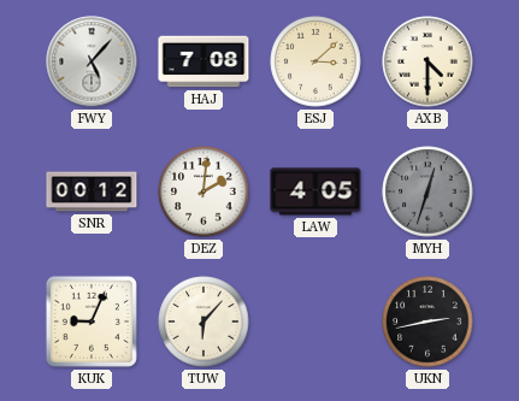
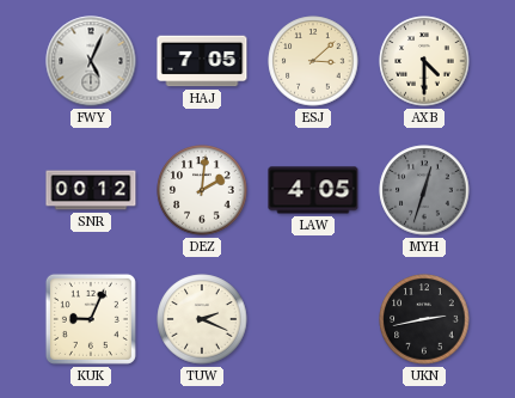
FWY: 5:07 -> 5:04 (91, 61)
HAJ: 7:08 -> 7:05 (202, 61)
TUW: 6:07 -> 2:19 (202, 319)
